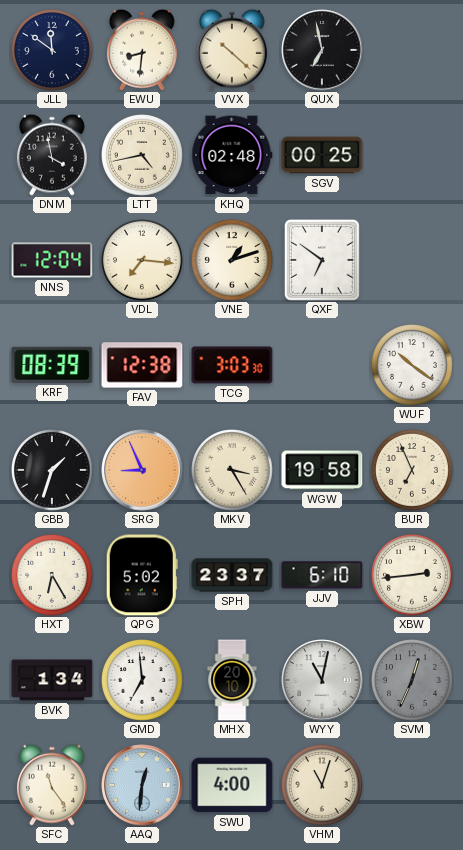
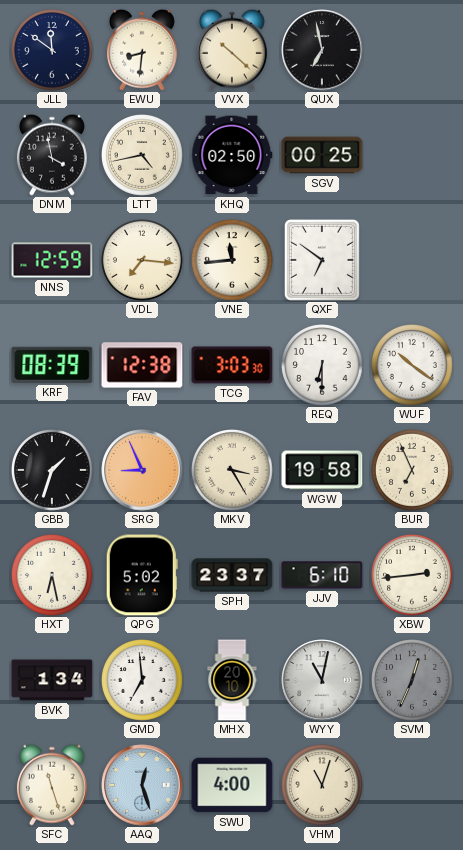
KHQ: 02:48 -> 02:50 (232, 155)
NNS: 12:04 -> 12:59 (52, 260)
VNE: 1:12 -> 11:44 (233, 261)
REQ: none -> 6:30 (323, 366)
HXT: 6:25 -> 6:28 (53, 576)
SFC: 11:24 -> 11:27 (52, 785)
AAQ: 12:31 -> 12:27 (142, 785)
